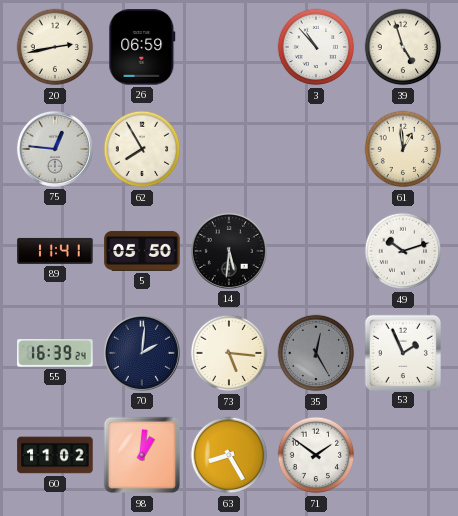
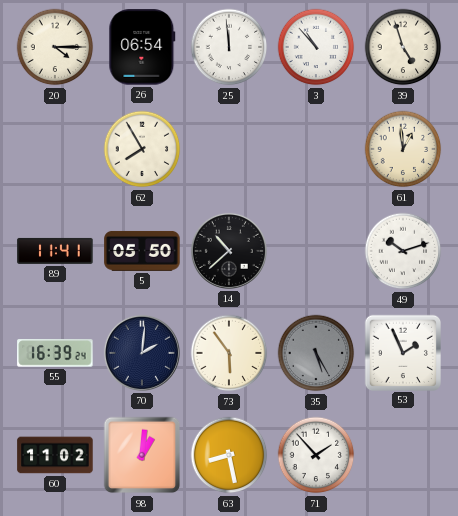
20: 2:43 -> 4:15 (55, 47)
26: 06:59 -> 06:54 (142, 47)
25: none -> 11:59 (229, 47)
75: 12:46 -> none (55, 149)
14: 5:31 -> 10:38 (229, 251)
73: 5:16 -> 5:54 (229, 353)
35: 12:25 -> 5:25 (316, 353)
63: 8:25 -> 8:28 (229, 455)
71: 1:51 -> 1:53 (316, 455)
